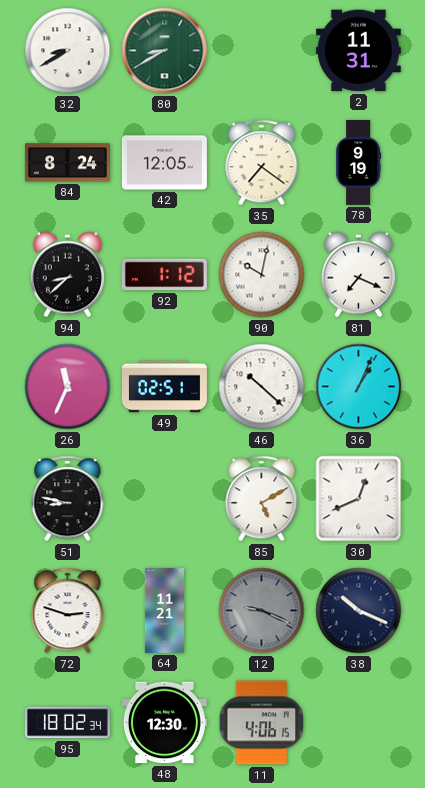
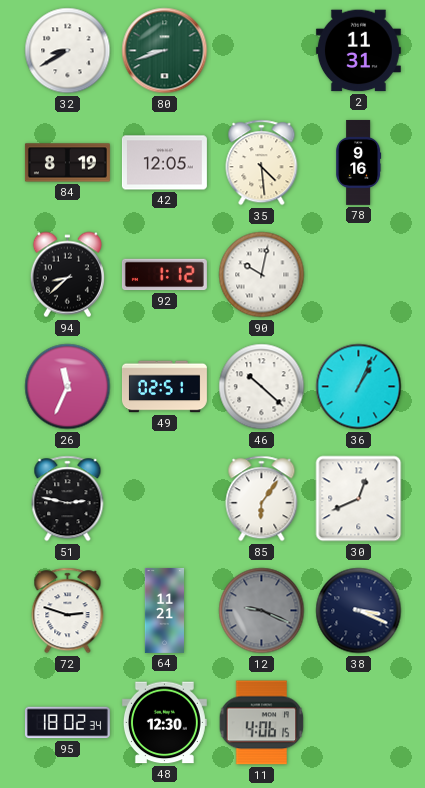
80: 8:40 -> 8:42 (165, 51)
84: 8:24 -> 8:19 (67, 163)
35: 7:21 -> 4:29 (262, 163)
78: 9:19 -> 9:16 (359, 162)
81: 7:19 -> none (358, 275)
51: 8:47 -> 2:47 (68, 499)
85: 5:10 -> 6:06 (262, 499)
38: 10:19 -> 3:19 (359, 611)
